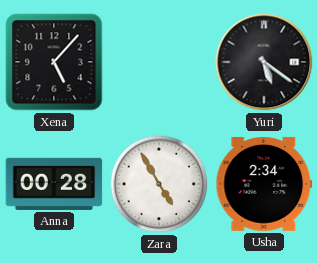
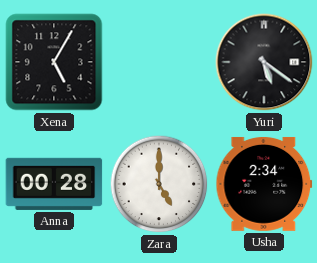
Xena: 5:07 -> 5:05 (54, 62)
Zara: 4:55 -> 5:00 (159, 184)
